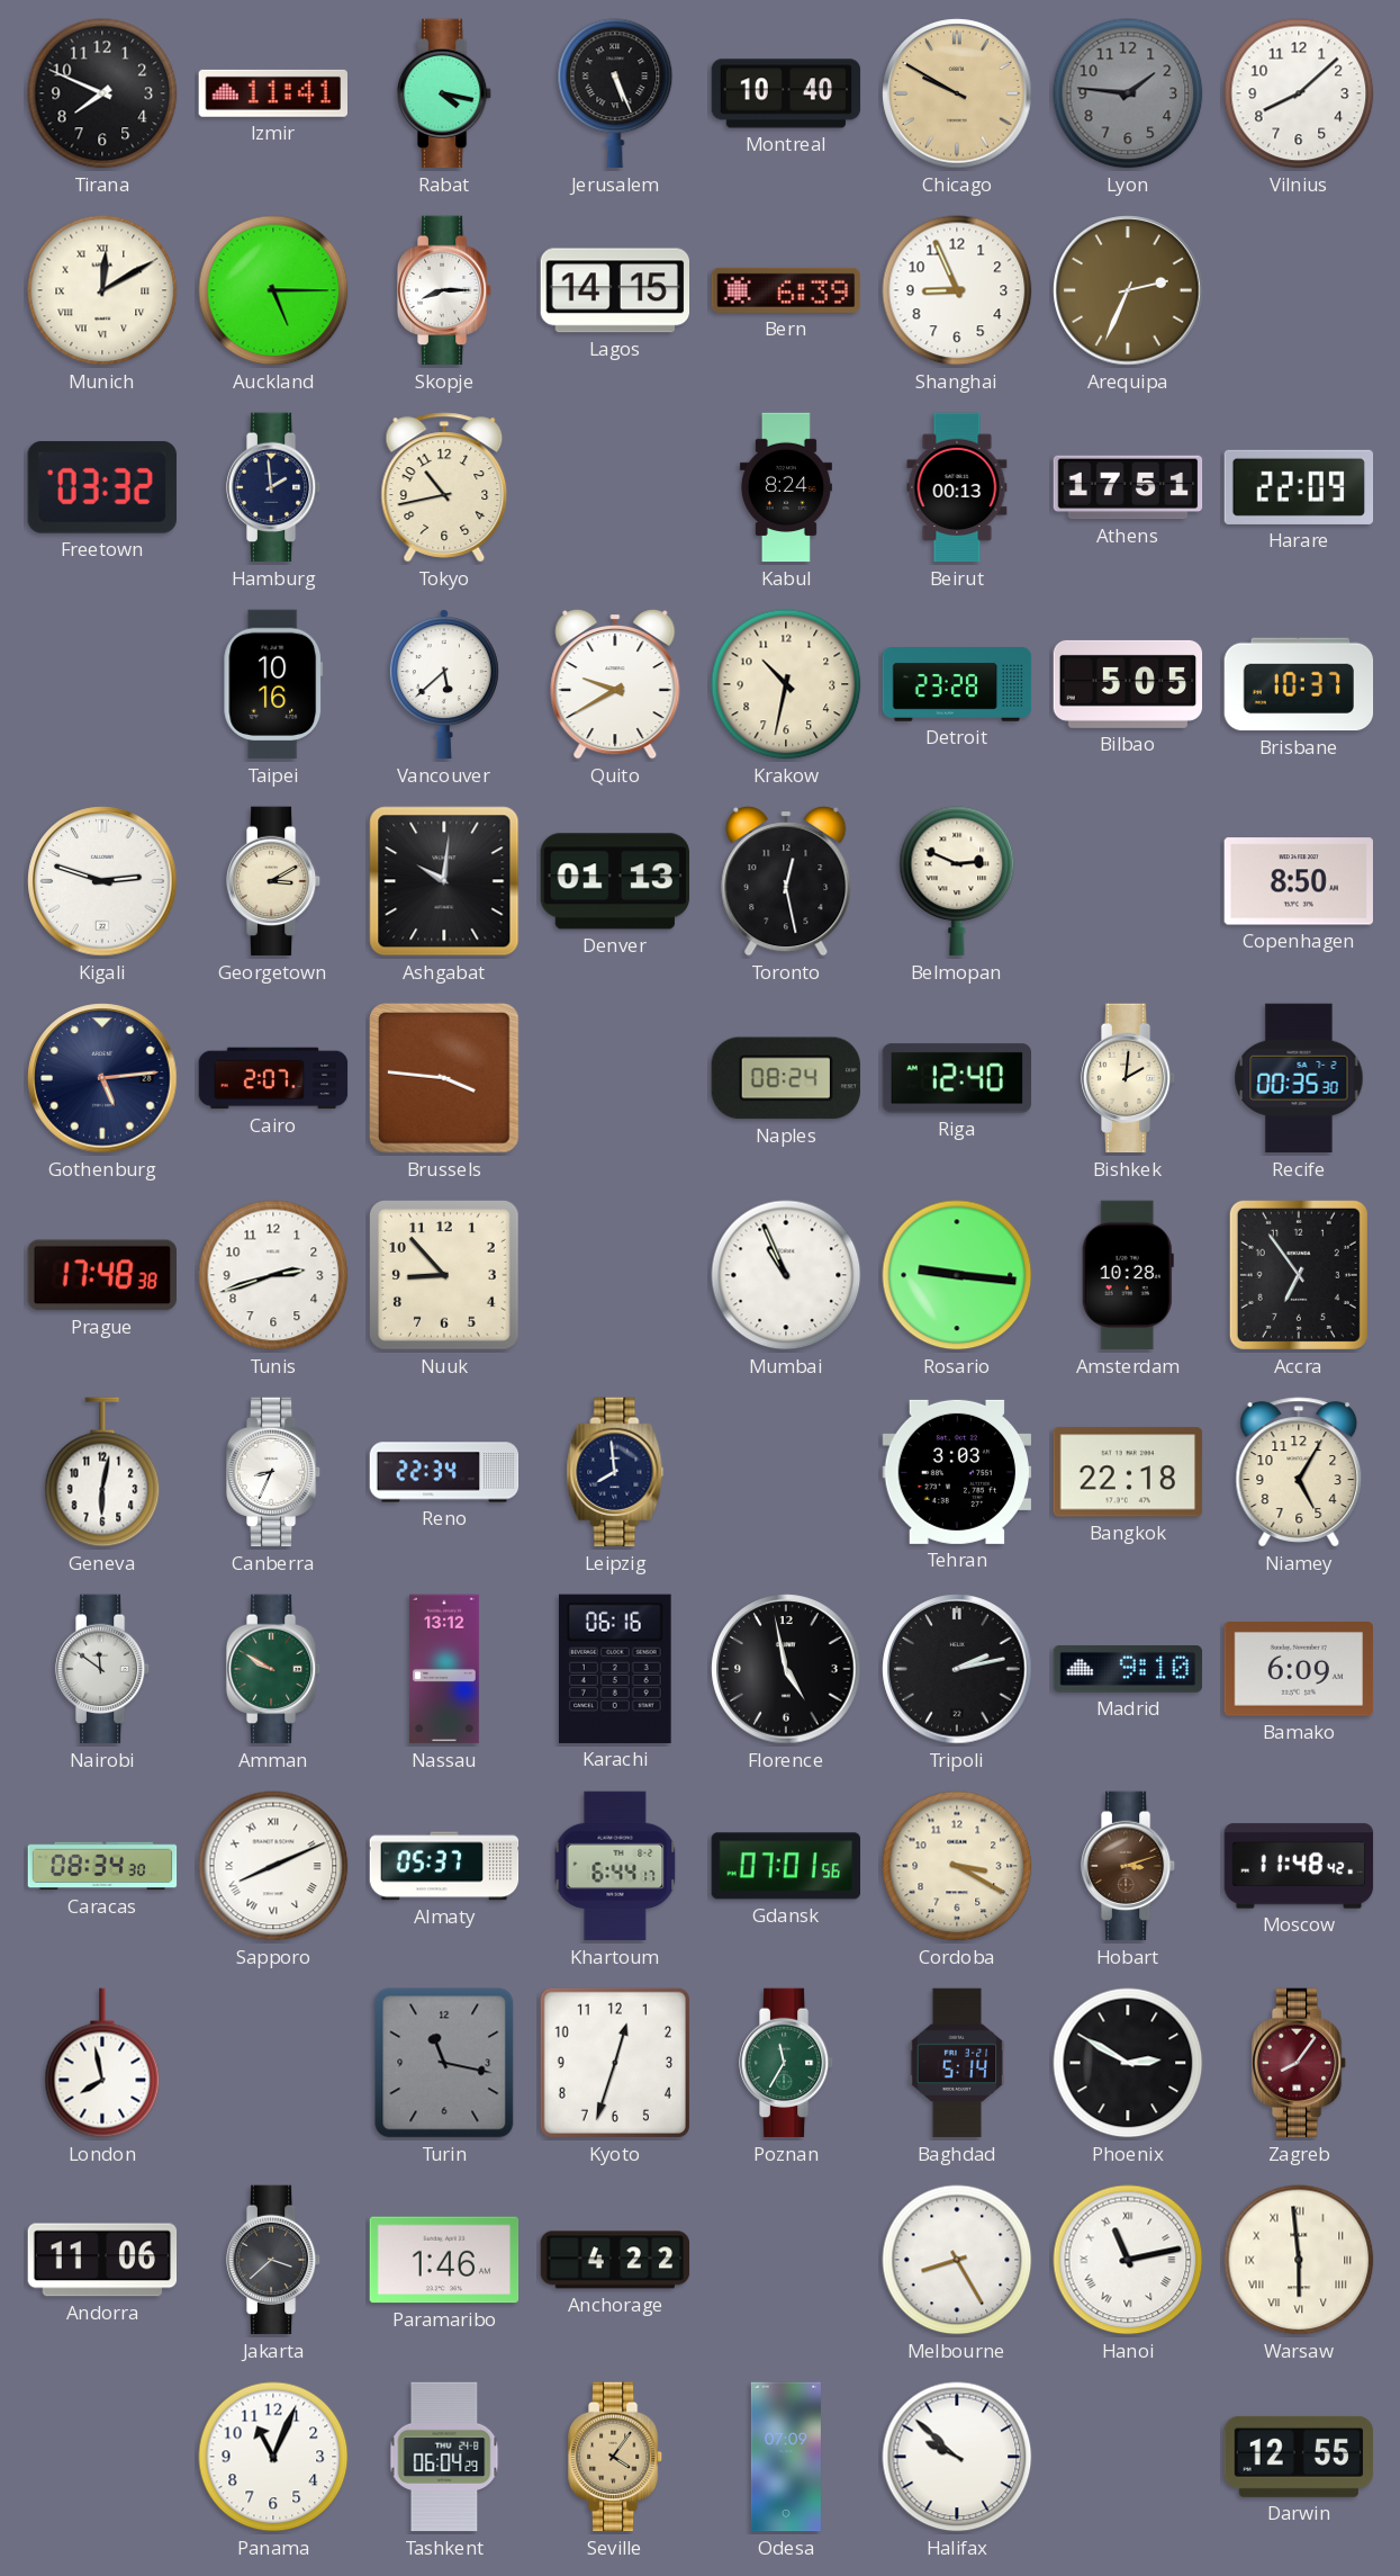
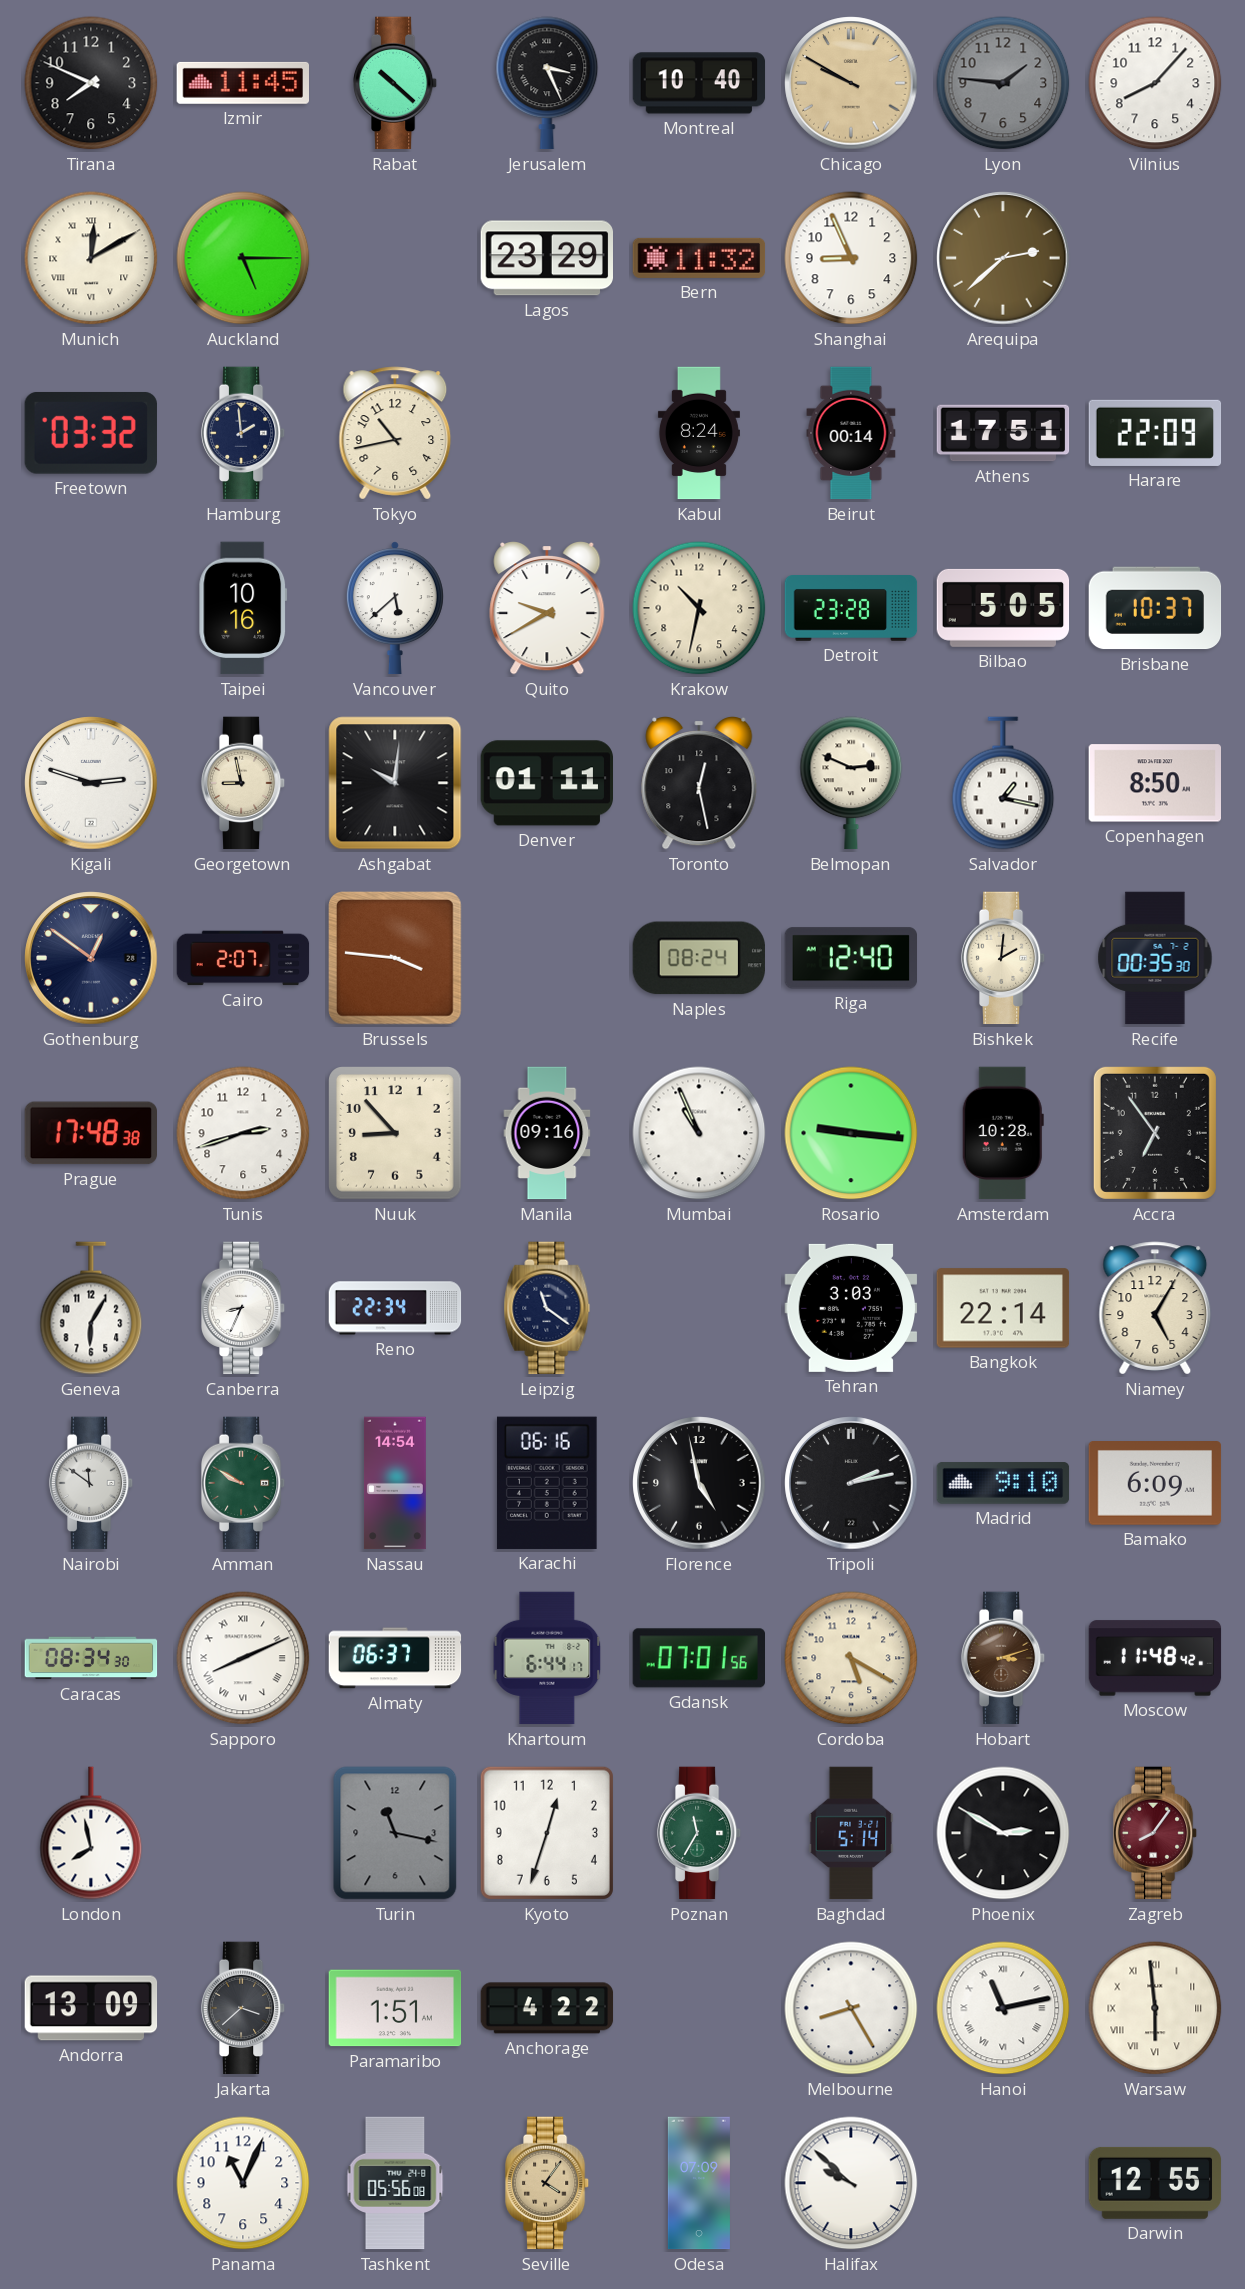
Izmir: 11:41 -> 11:45 (242, 83)
Rabat: 4:17 -> 10:22 (395, 83)
Jerusalem: 5:26 -> 3:26 (547, 83)
Vilnius: 8:08 -> 8:07 (1155, 83)
Skopje: 8:15 -> none (444, 290)
Lagos: 14:15 -> 23:29 (546, 258)
Bern: 6:39 -> 11:32 (699, 258)
Arequipa: 2:34 -> 2:38 (1003, 258)
Beirut: 00:13 -> 00:14 (851, 433)
Georgetown: 3:10 -> 8:58 (243, 783)
Denver: 01:13 -> 01:11 (546, 783)
Salvador: none -> 1:17 (1003, 783)
Gothenburg: 5:14 -> 12:51 (91, 958)
Manila: none -> 09:16 (547, 1133)
Geneva: 6:02 -> 6:05 (91, 1308)
Leipzig: 7:59 -> 11:21 (547, 1308)
Bangkok: 22:18 -> 22:14 (1003, 1308)
Nassau: 13:12 -> 14:54 (395, 1483)
Almaty: 05:37 -> 06:37 (395, 1658)
Cordoba: 3:20 -> 5:20 (851, 1658)
Andorra: 11:06 -> 13:09 (91, 2008)
Paramaribo: 1:46 -> 1:51 (395, 2008)
Tashkent: 06:04 -> 05:56 (395, 2183)
